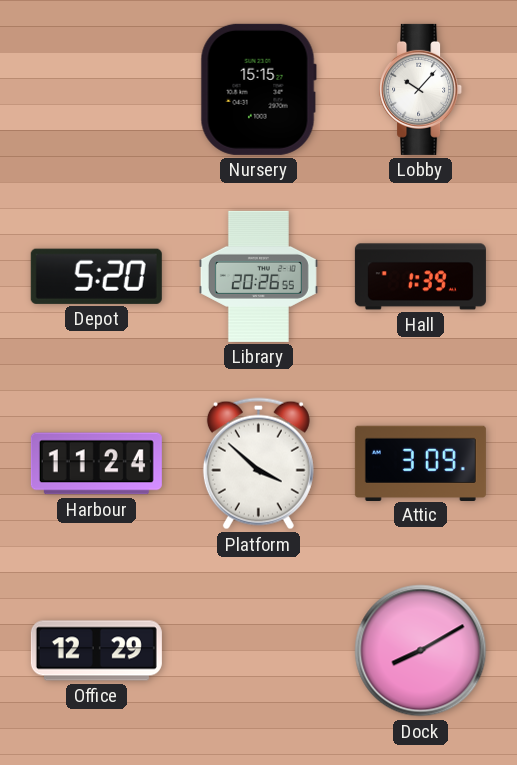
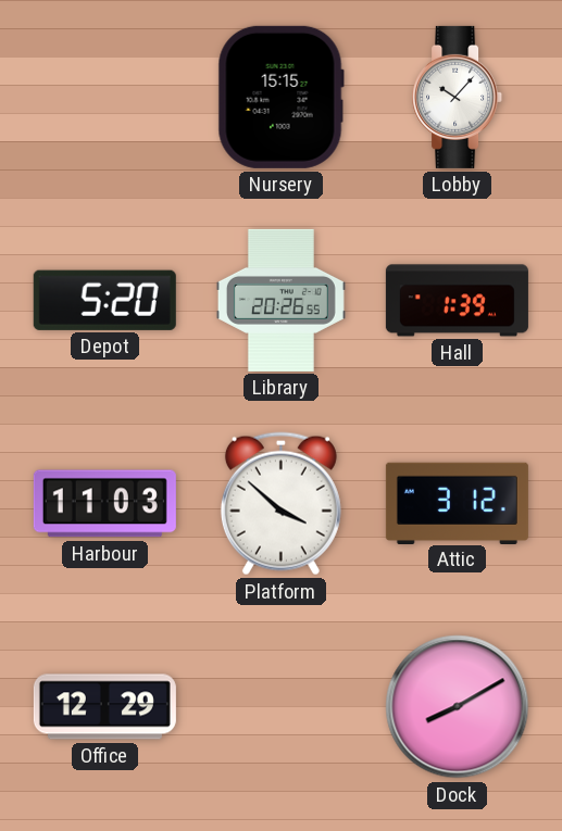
Harbour: 11:24 -> 11:03 (104, 504)
Attic: 3:09 -> 3:12 (457, 503)
